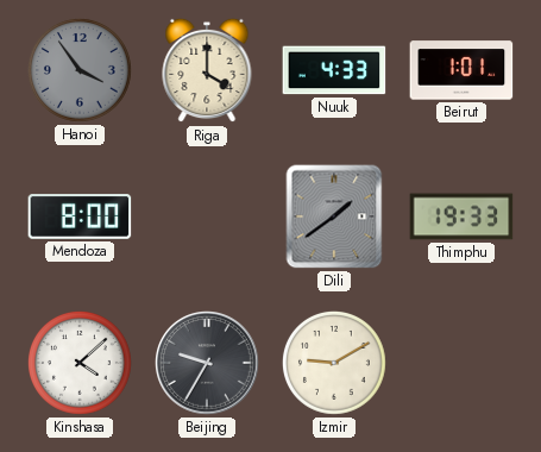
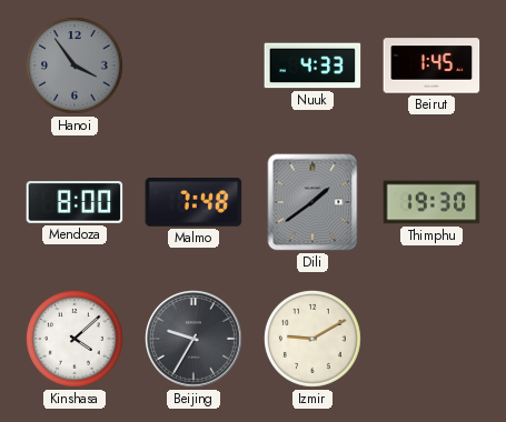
Riga: 4:00 -> none (207, 70)
Beirut: 1:01 -> 1:45 (431, 66)
Malmo: none -> 7:48 (194, 203)
Thimphu: 19:33 -> 19:30 (431, 202)
